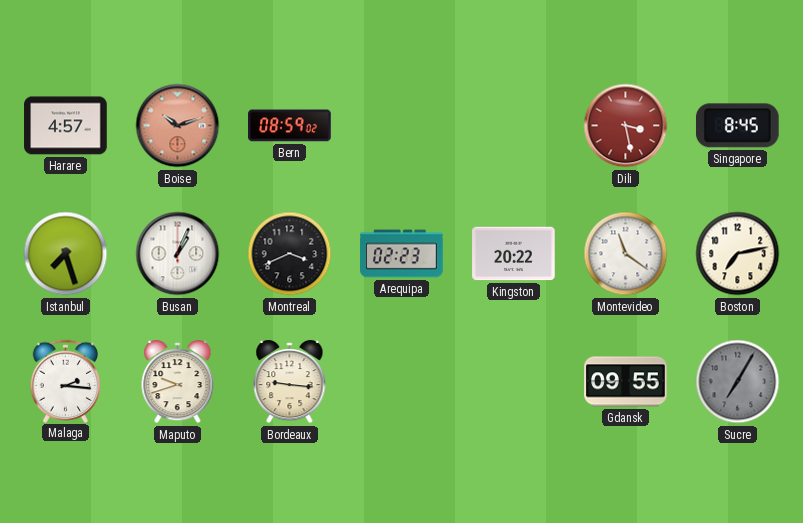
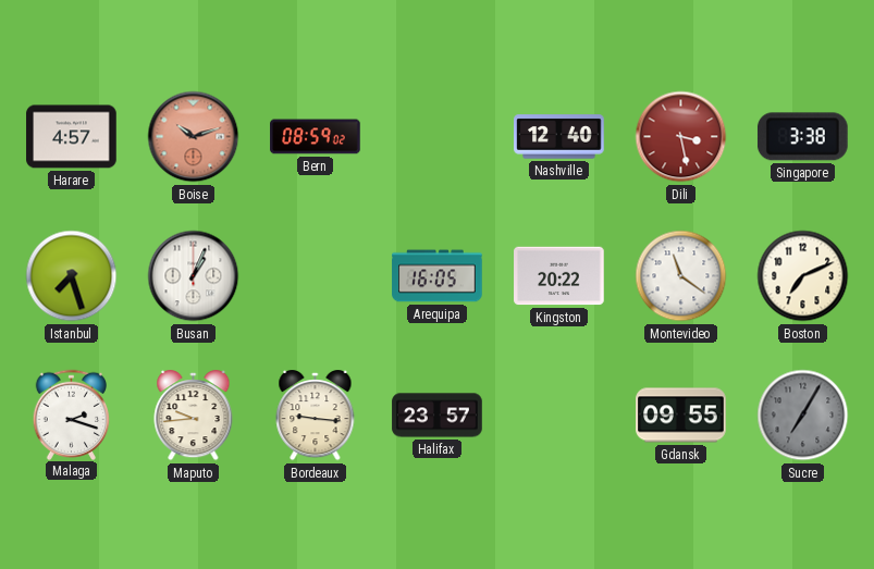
Nashville: none -> 12:40 (559, 137)
Singapore: 8:45 -> 3:38 (802, 137)
Montreal: 3:41 -> none (290, 254)
Arequipa: 02:23 -> 16:05 (438, 276)
Boston: 7:13 -> 7:11 (803, 276)
Malaga: 2:16 -> 2:18 (72, 415)
Maputo: 9:42 -> 9:44 (194, 417)
Halifax: none -> 23:57 (438, 416)
